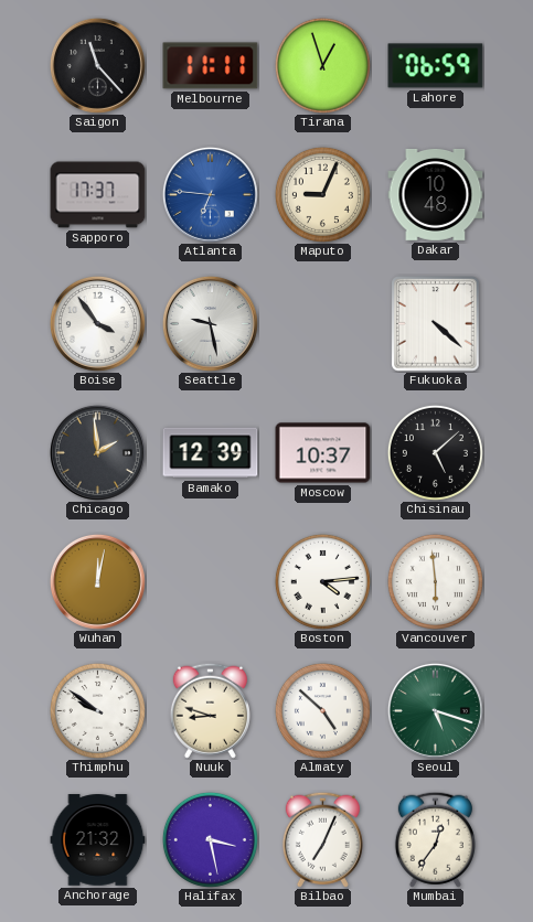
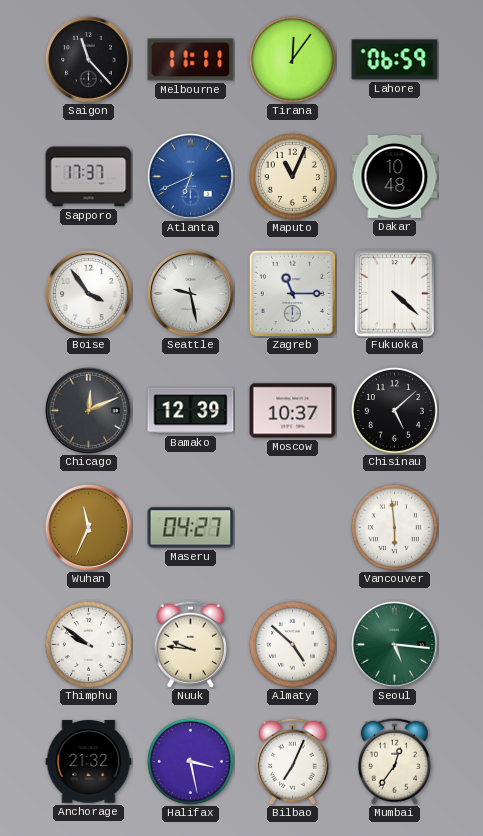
Tirana: 12:57 -> 12:06 (292, 59)
Atlanta: 6:46 -> 6:41 (190, 176)
Maputo: 9:04 -> 11:04 (292, 176)
Zagreb: none -> 11:15 (292, 293)
Chicago: 1:59 -> 12:11 (88, 410)
Wuhan: 12:02 -> 11:34 (88, 527)
Maseru: none -> 04:27 (191, 528)
Boston: 4:14 -> none (322, 581)
Nuuk: 8:48 -> 9:46 (190, 644)
Seoul: 5:18 -> 5:16 (394, 644)
